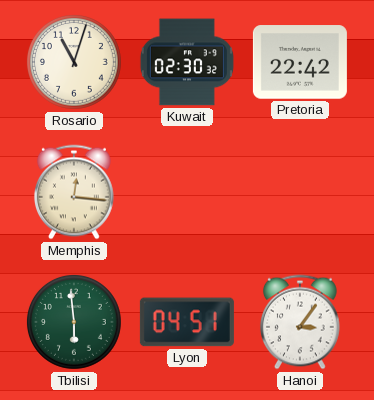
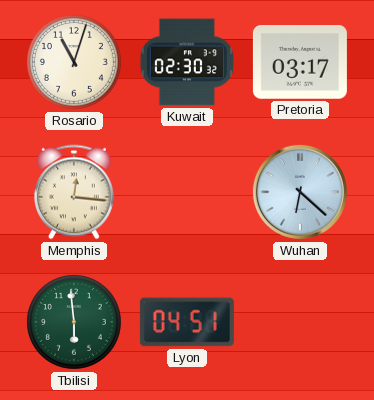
Pretoria: 22:42 -> 03:17 (300, 62)
Wuhan: none -> 6:22 (300, 192)
Hanoi: 3:06 -> none (300, 322)
